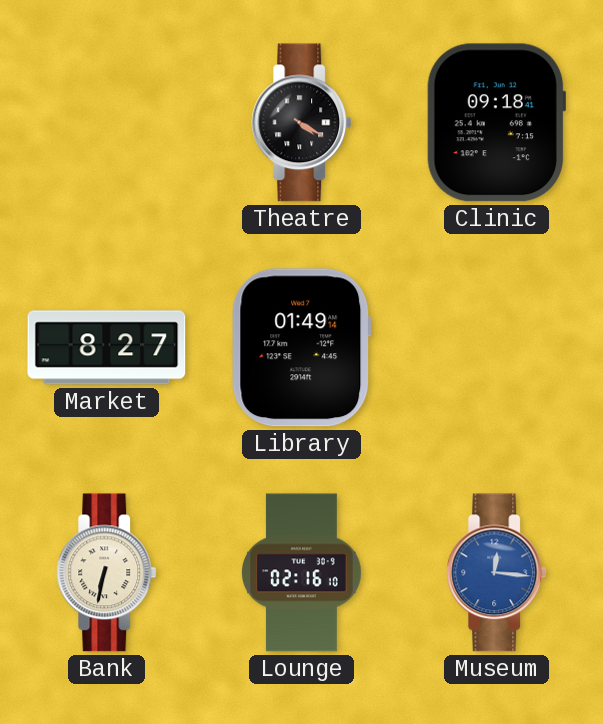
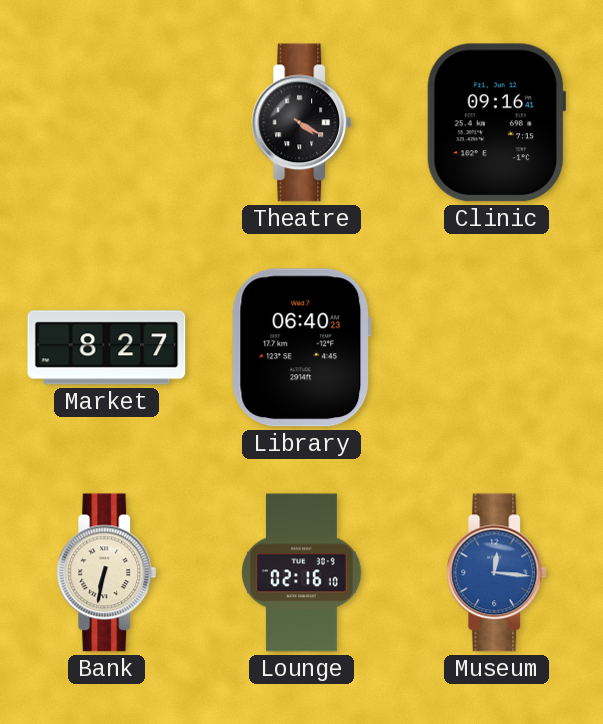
Clinic: 09:18 -> 09:16 (496, 123)
Library: 01:49 -> 06:40 (302, 348)
